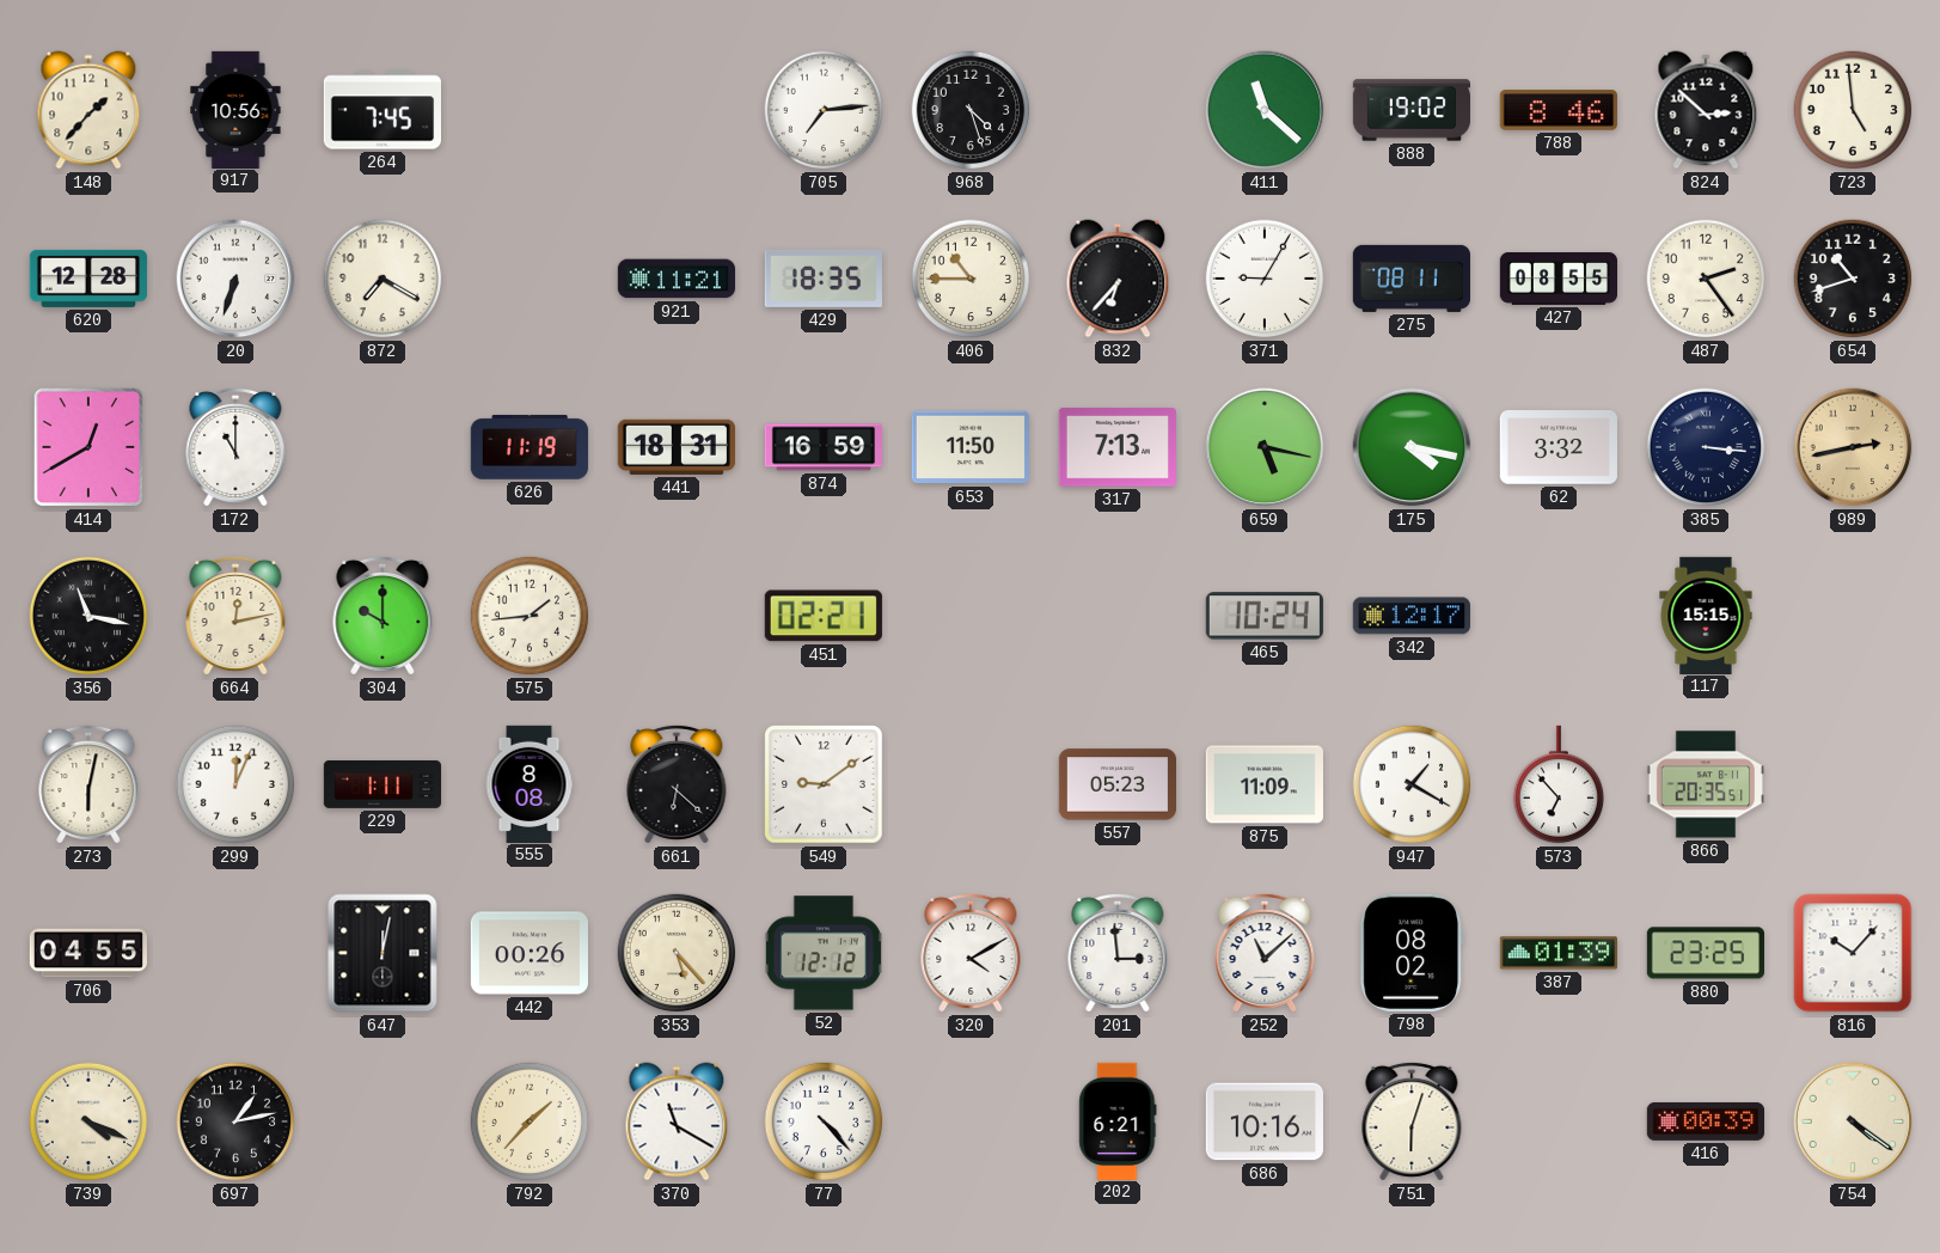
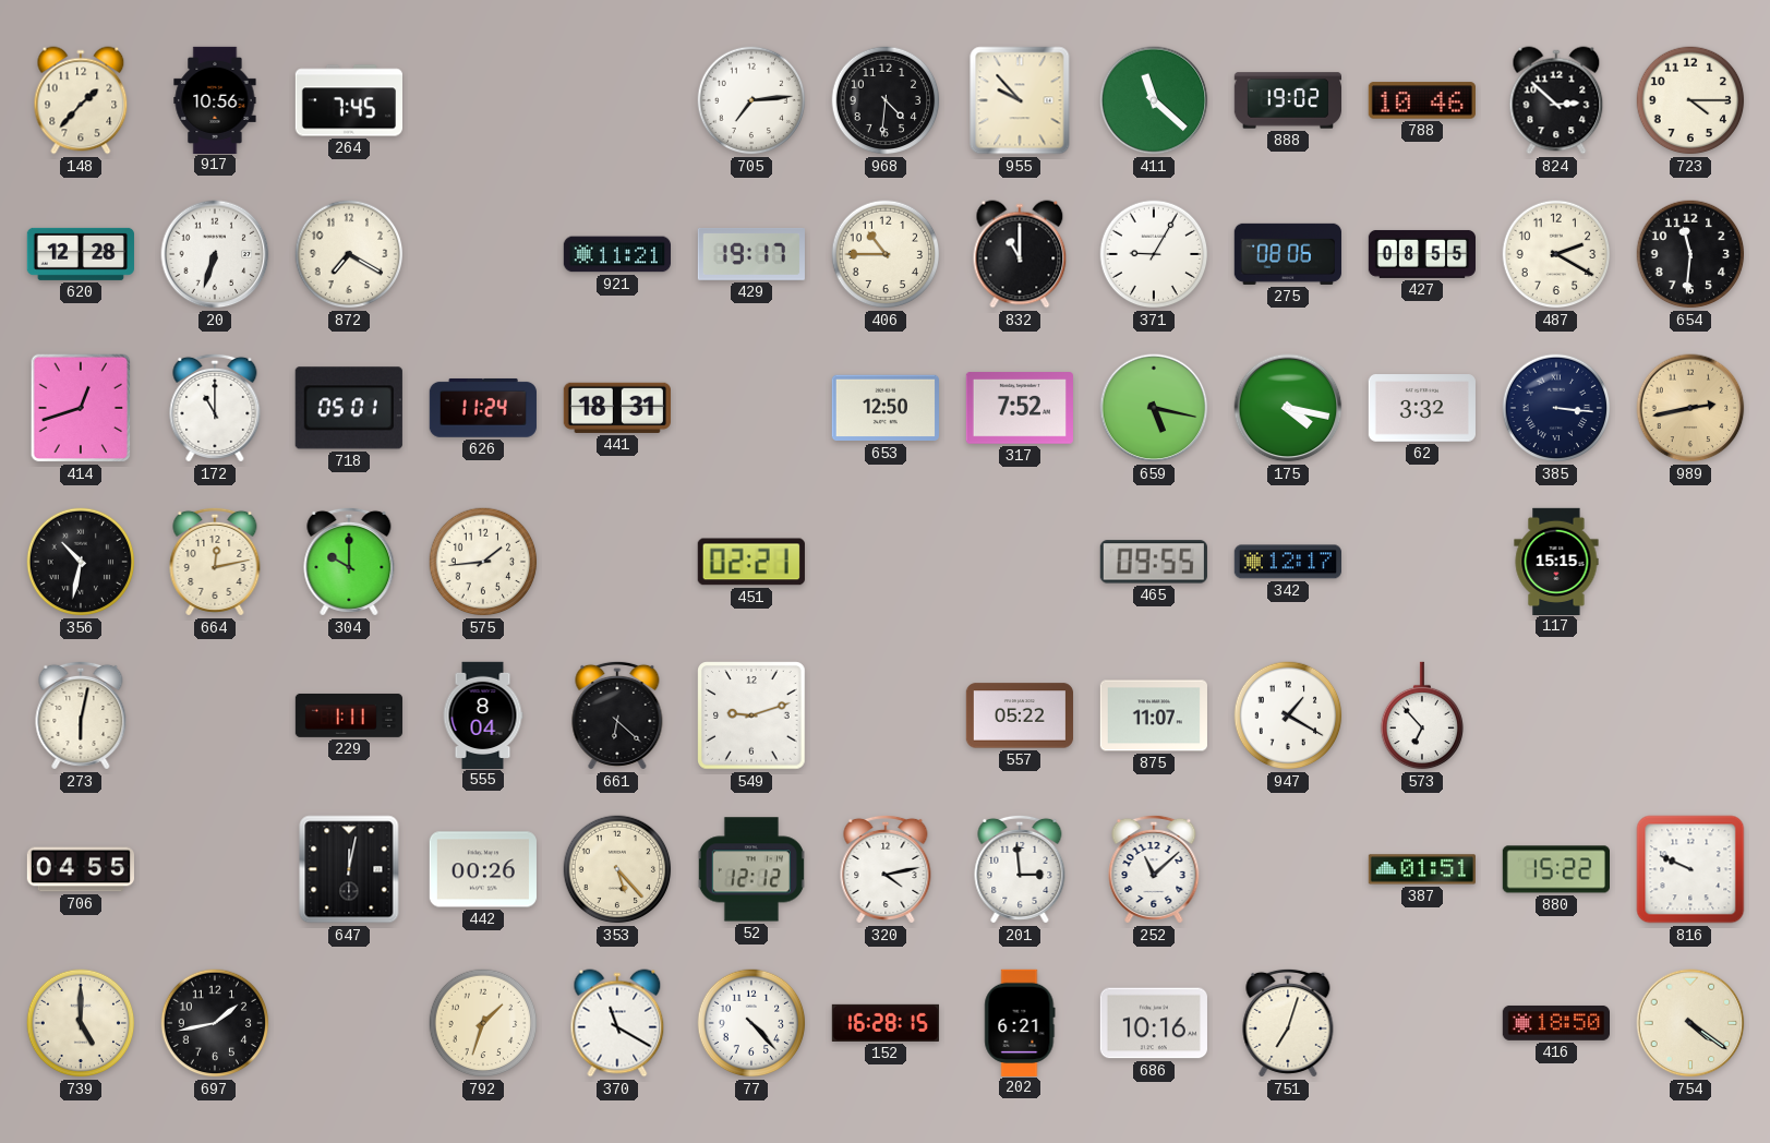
968: 4:27 -> 4:31 (886, 100)
955: none -> 9:53 (1020, 100)
788: 8:46 -> 10:46 (1422, 100)
723: 4:59 -> 4:15 (1690, 100)
429: 18:35 -> 19:17 (751, 255)
832: 6:37 -> 11:00 (1020, 254)
275: 08:11 -> 08:06 (1288, 254)
487: 2:24 -> 2:20 (1556, 254)
654: 10:42 -> 11:31 (1690, 254)
414: 12:40 -> 12:42 (81, 408)
718: none -> 05:01 (349, 408)
626: 11:19 -> 11:24 (483, 408)
874: 16:59 -> none (822, 447)
653: 11:50 -> 12:50 (886, 408)
317: 7:13 -> 7:52 (1020, 408)
356: 11:17 -> 10:32 (81, 562)
465: 10:24 -> 09:55 (1154, 562)
299: 12:04 -> none (235, 784)
555: 8:08 -> 8:04 (483, 714)
549: 9:09 -> 9:12 (751, 715)
557: 05:23 -> 05:22 (1019, 715)
875: 11:09 -> 11:07 (1153, 715)
866: 20:35 -> none (1706, 784)
320: 4:10 -> 4:13 (886, 869)
798: 08:02 -> none (1412, 953)
387: 01:39 -> 01:51 (1421, 869)
880: 23:25 -> 15:22 (1555, 869)
816: 10:07 -> 9:49 (1690, 869)
739: 4:19 -> 5:00 (81, 1023)
697: 1:13 -> 1:43 (215, 1023)
792: 1:37 -> 1:33 (483, 1023)
152: none -> 16:28 (886, 1023)
751: 6:03 -> 7:03 (1288, 1023)
416: 00:39 -> 18:50 (1555, 1023)
